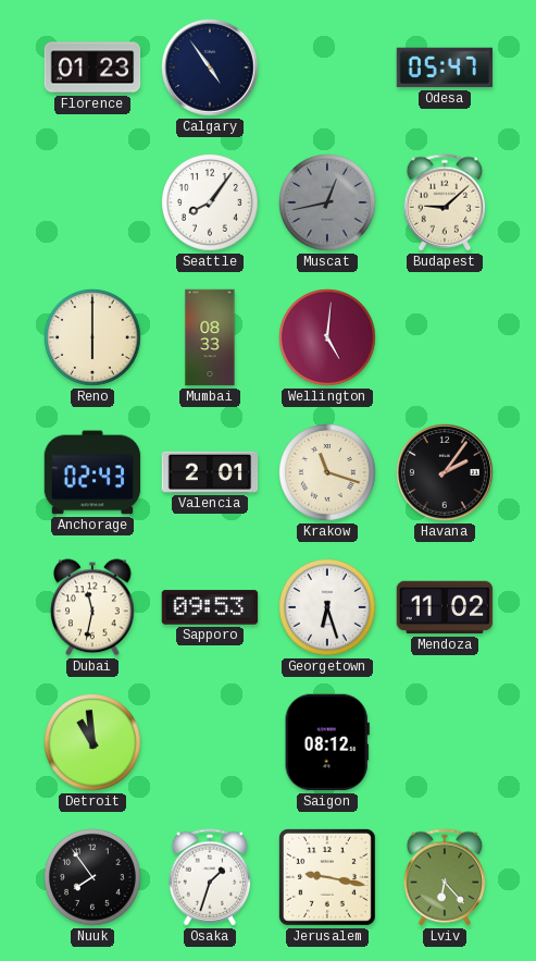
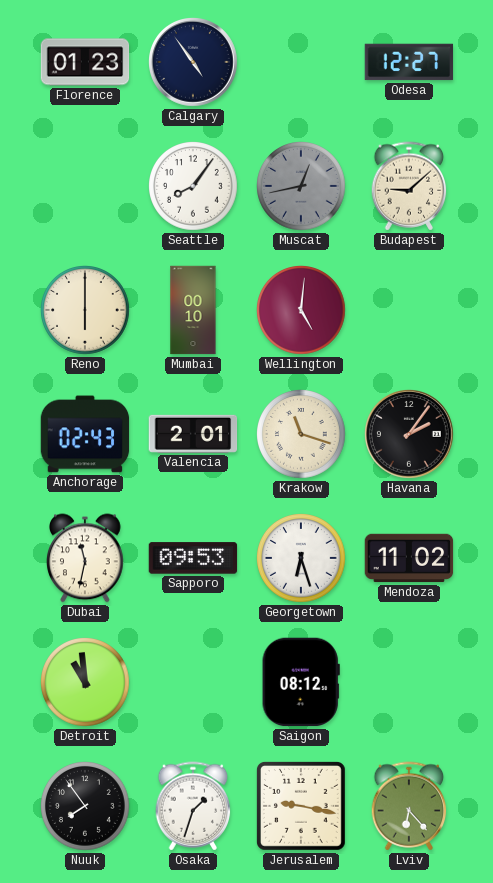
Odesa: 05:47 -> 12:27 (409, 62)
Mumbai: 08:33 -> 00:10 (193, 310)
